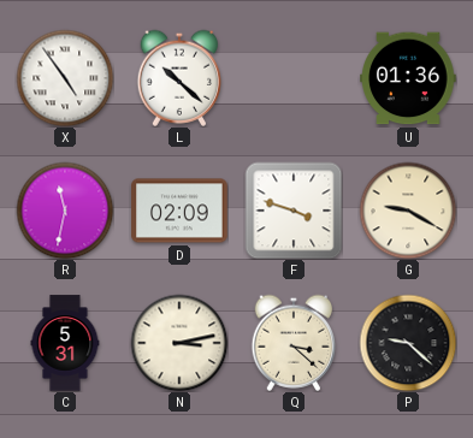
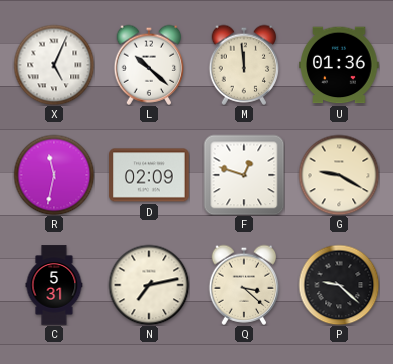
X: 4:54 -> 5:04 (54, 65)
M: none -> 11:59 (244, 65)
F: 3:48 -> 12:48 (244, 175)
N: 3:13 -> 7:13 (149, 285)
